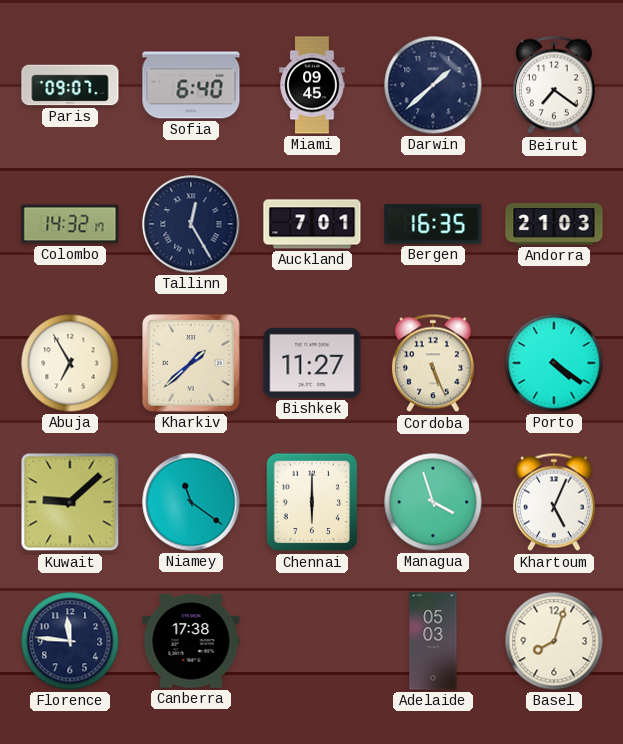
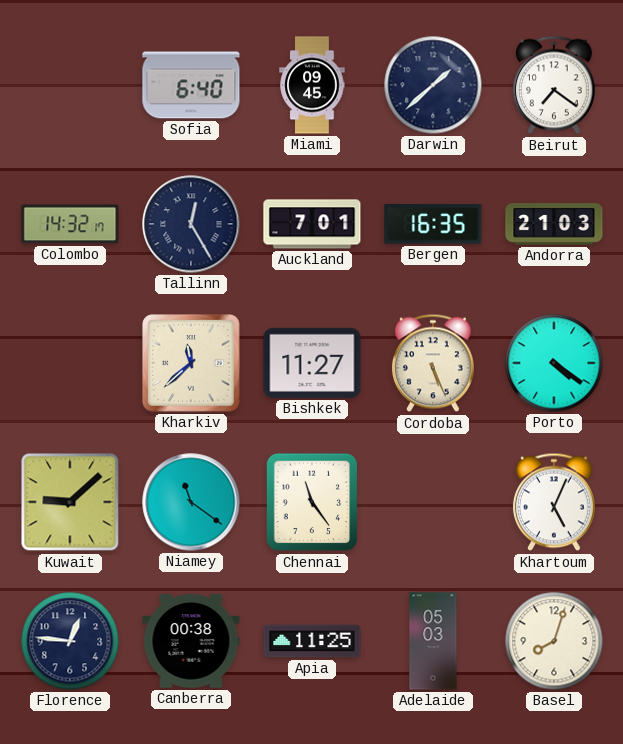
Paris: 09:07 -> none (70, 85)
Abuja: 6:55 -> none (70, 363)
Kharkiv: 1:38 -> 11:38 (191, 363)
Chennai: 6:00 -> 11:24 (312, 502)
Managua: 3:57 -> none (433, 502)
Florence: 11:46 -> 12:46 (70, 641)
Canberra: 17:38 -> 00:38 (191, 641)
Apia: none -> 11:25 (312, 641)
